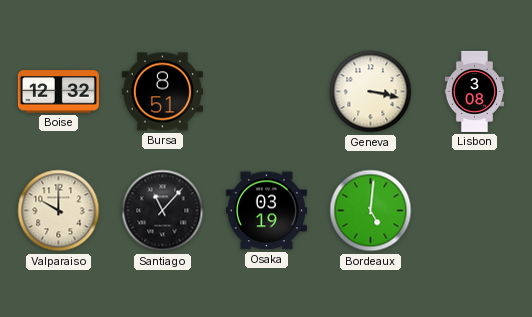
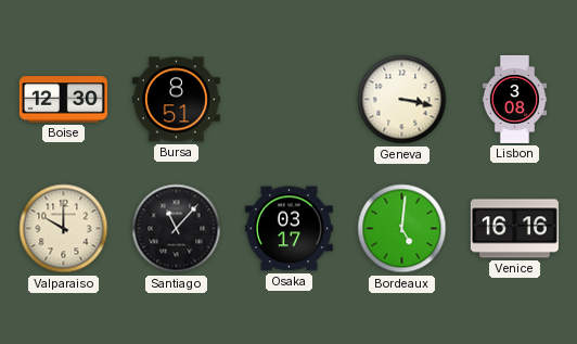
Boise: 12:32 -> 12:30 (63, 100)
Osaka: 03:19 -> 03:17 (288, 229)
Venice: none -> 16:16 (514, 229)
